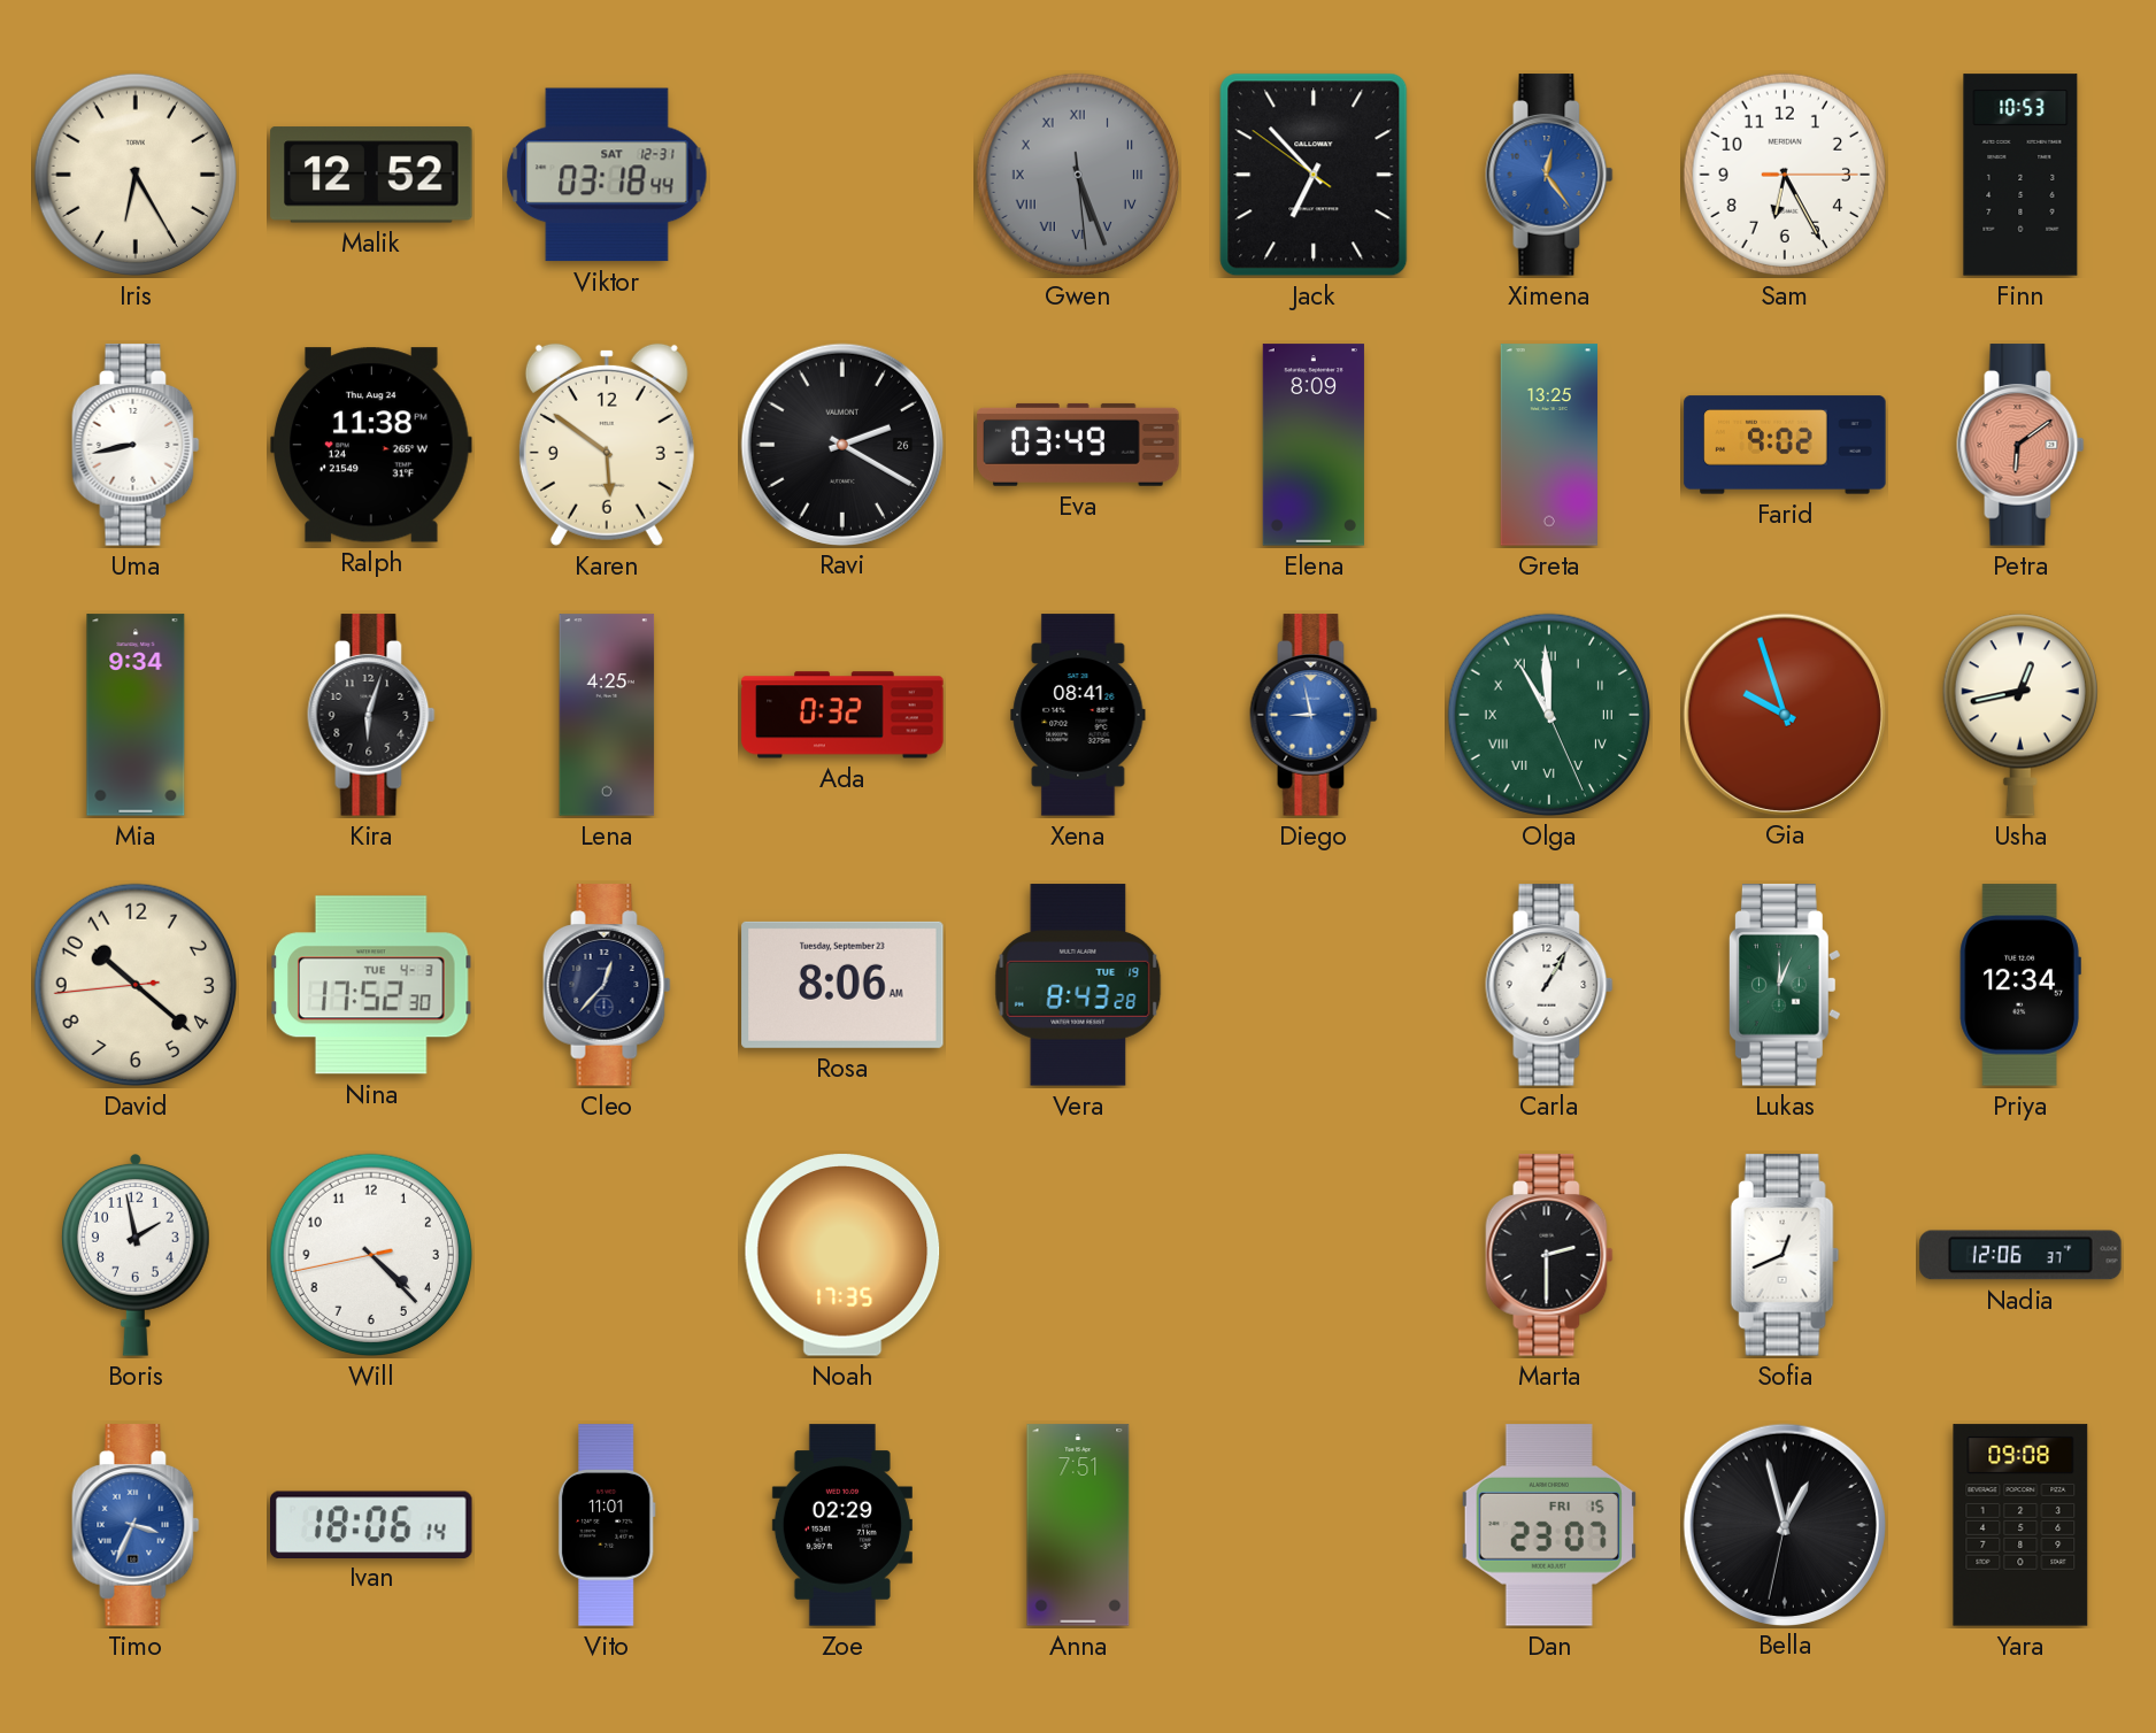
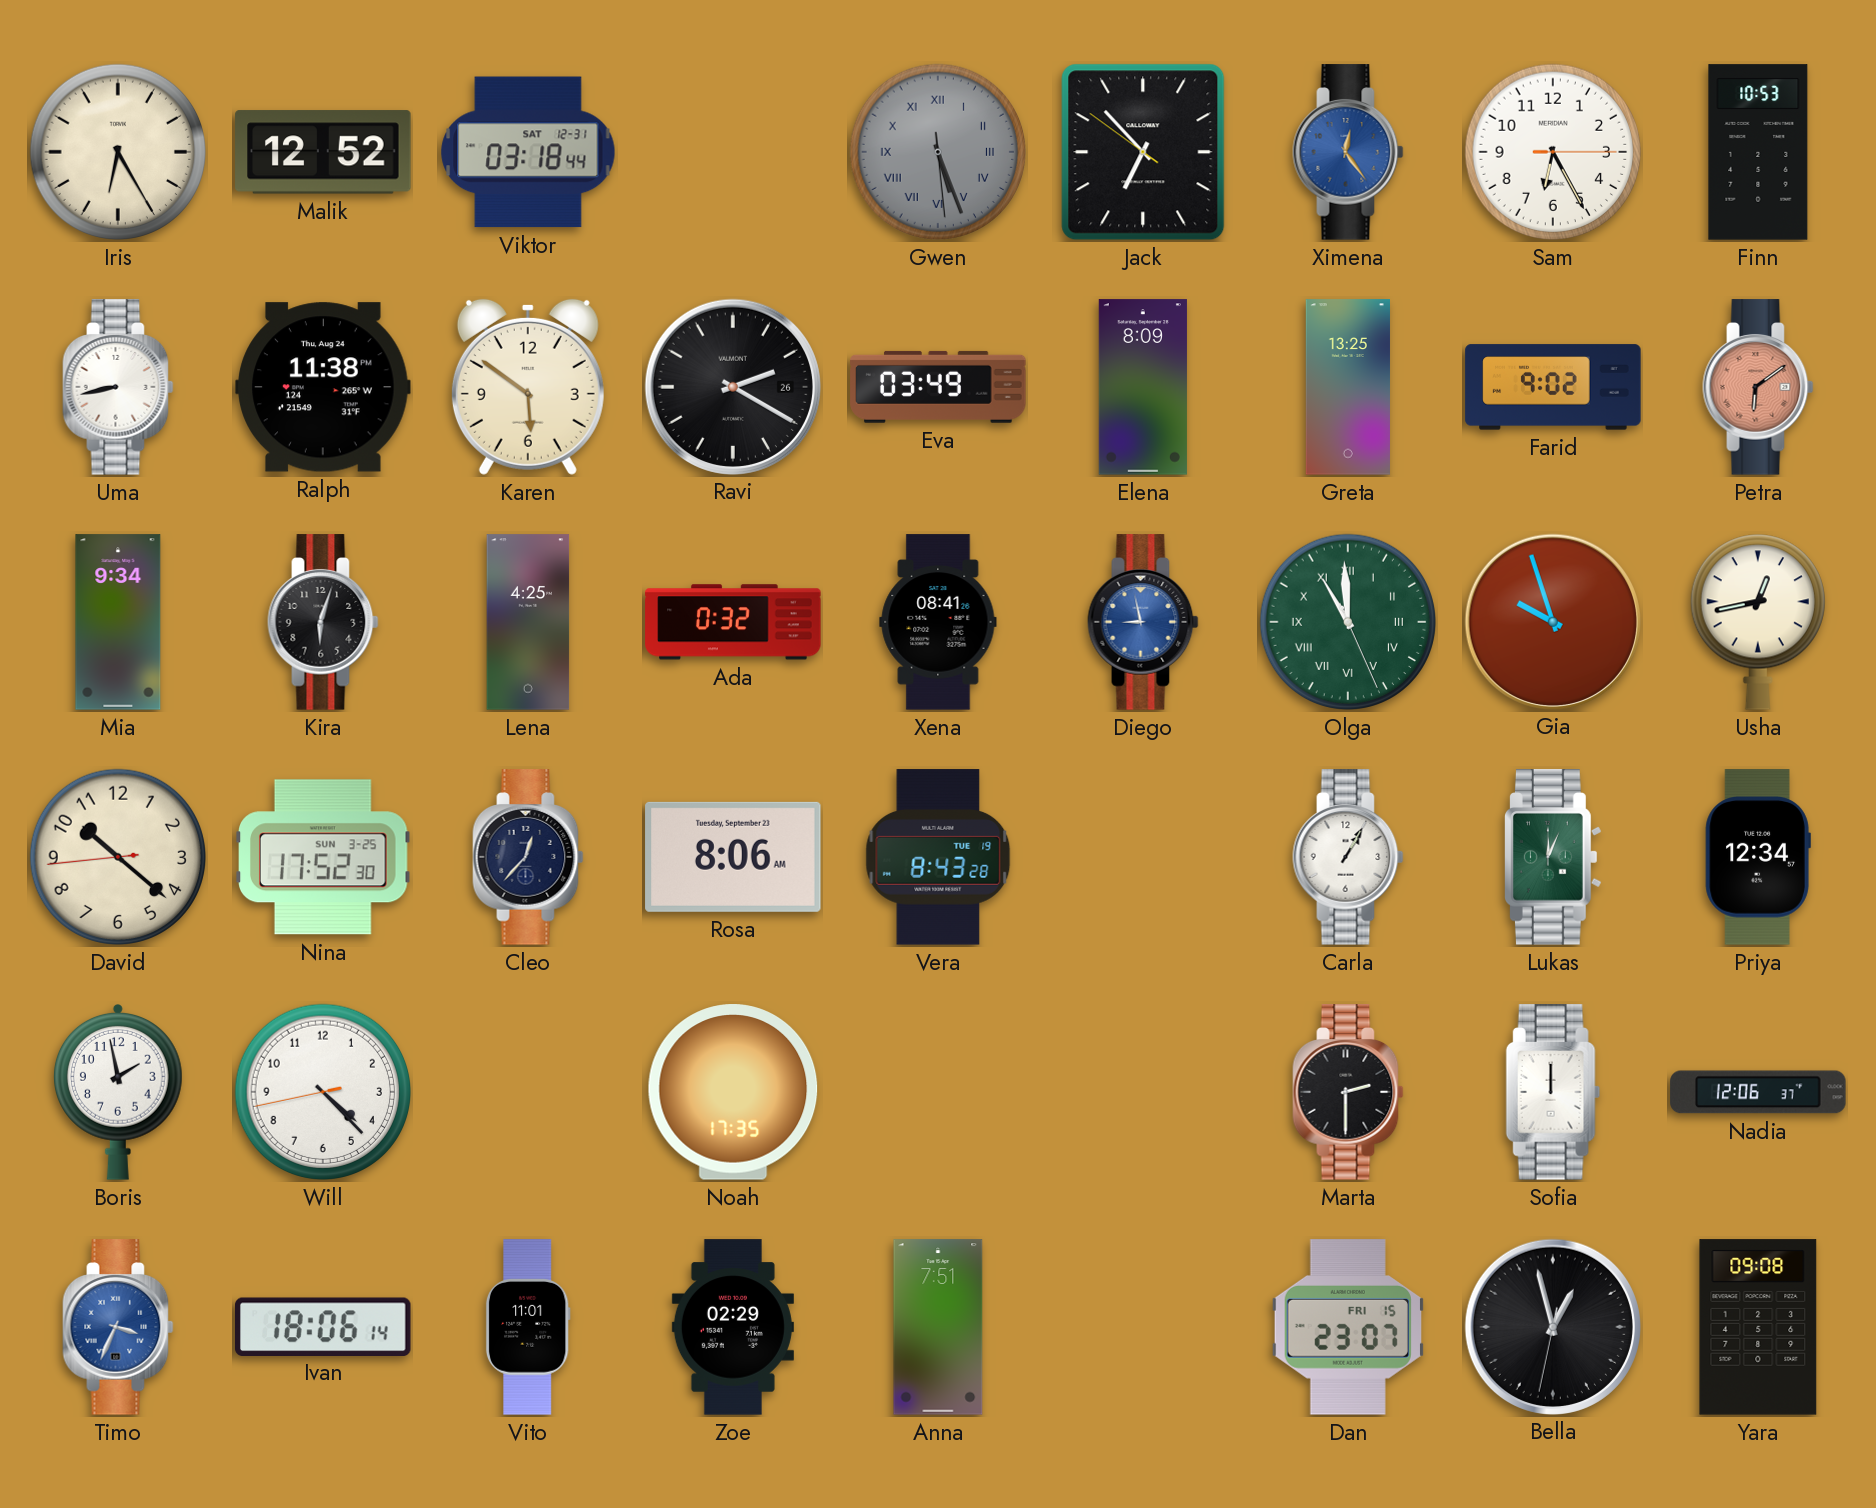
Nina date: TUE 4-3 -> SUN 3-25 (323, 857)
Sofia: 12:41 -> 12:00 (1553, 1092)
